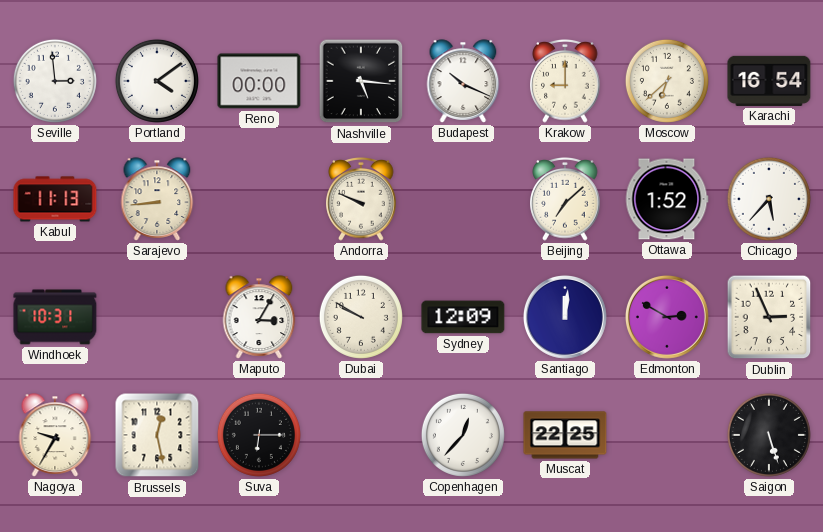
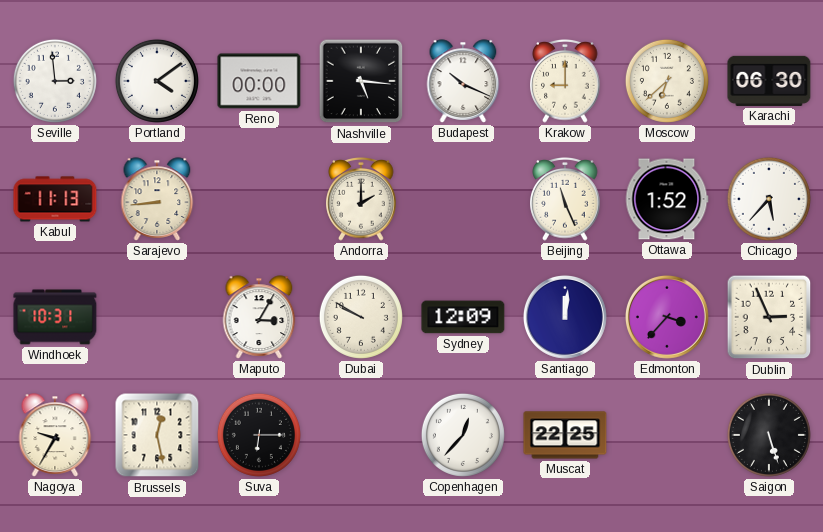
Karachi: 16:54 -> 06:30 (769, 81)
Andorra: 9:49 -> 2:00 (361, 200)
Beijing: 7:08 -> 11:26 (565, 200)
Edmonton: 2:50 -> 3:37 (667, 317)
